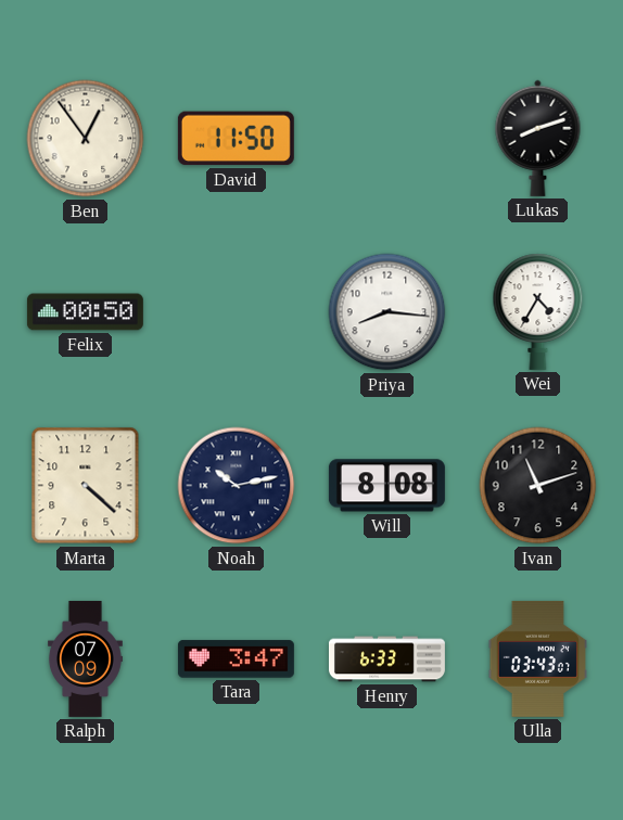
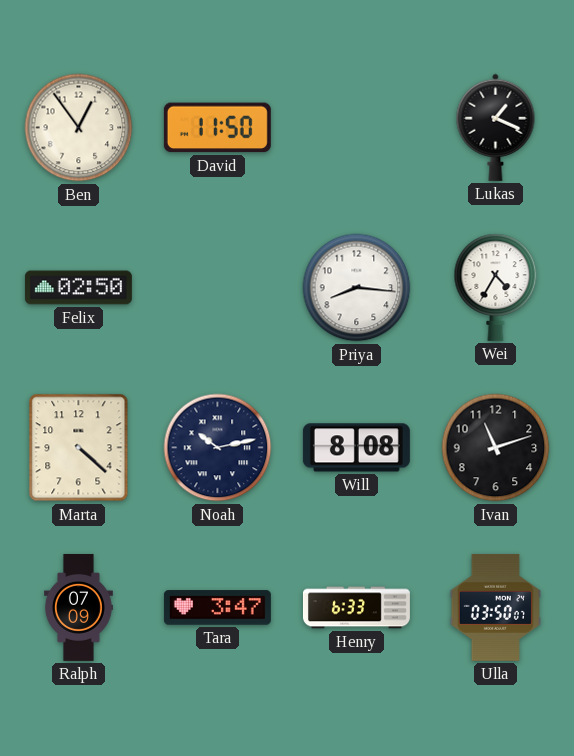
Lukas: 8:12 -> 1:19 (496, 127)
Felix: 00:50 -> 02:50 (78, 288)
Ulla: 03:43 -> 03:50 (495, 607)
